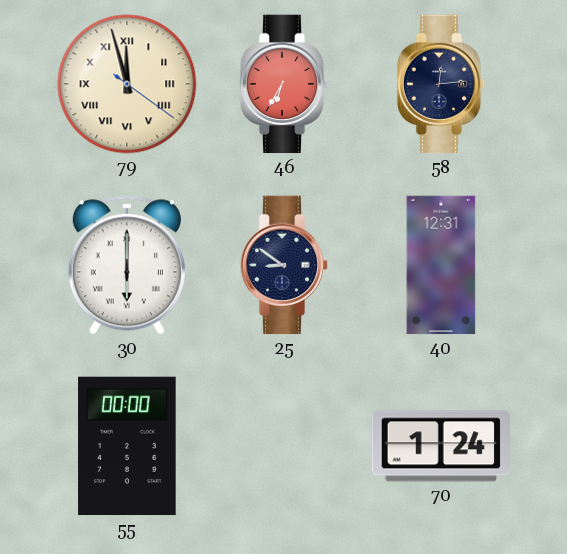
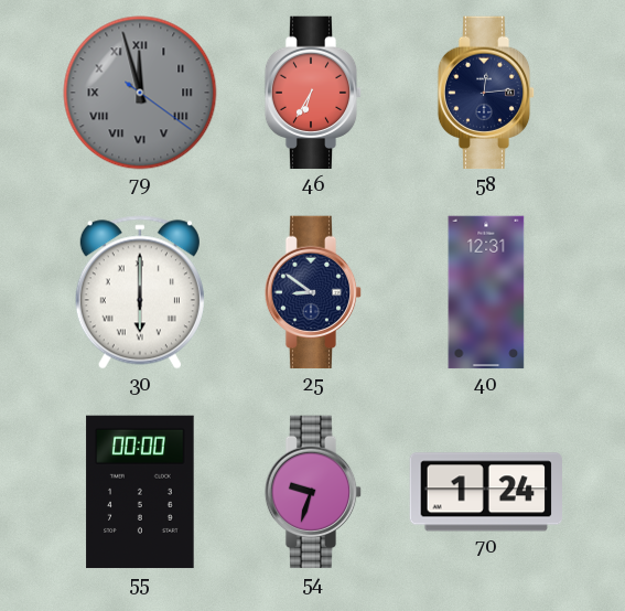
79 dial: cream -> grey (140, 93)
54: none -> 9:33 (313, 492)
